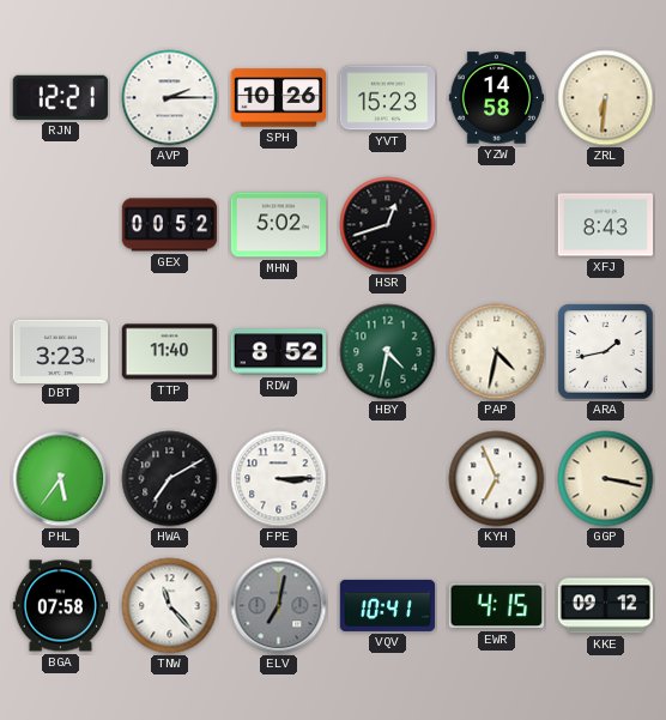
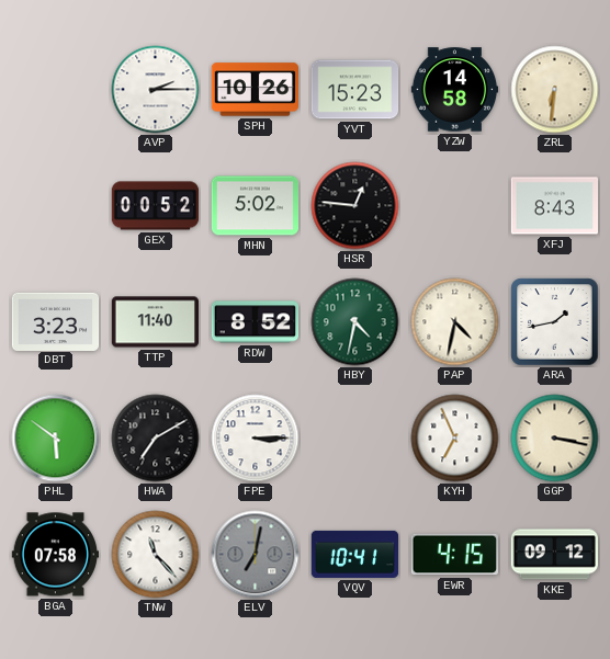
RJN: 12:21 -> none (60, 97)
HSR: 12:42 -> 12:46 (355, 206)
PHL: 5:36 -> 5:51 (56, 439)
